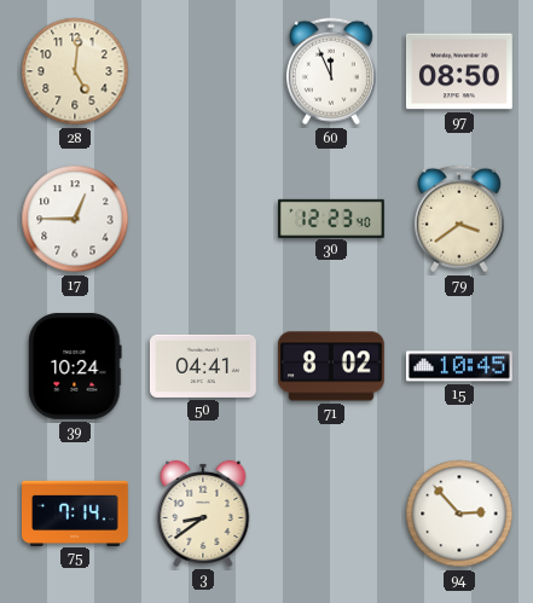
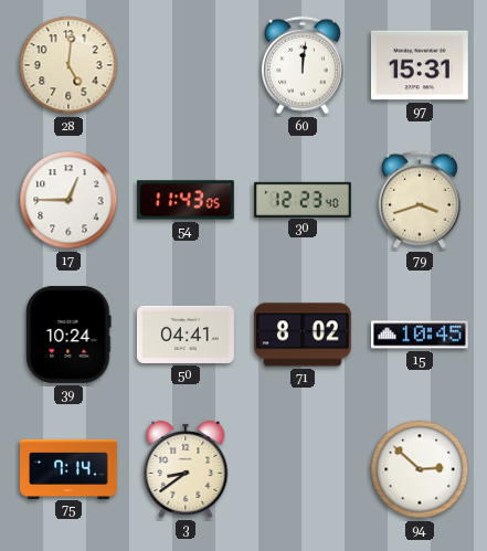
60: 11:56 -> 12:01 (303, 65)
97: 08:50 -> 15:31 (420, 65)
54: none -> 11:43 (186, 200)
79: 3:39 -> 3:42 (420, 200)
94: 2:53 -> 2:52 (420, 469)
